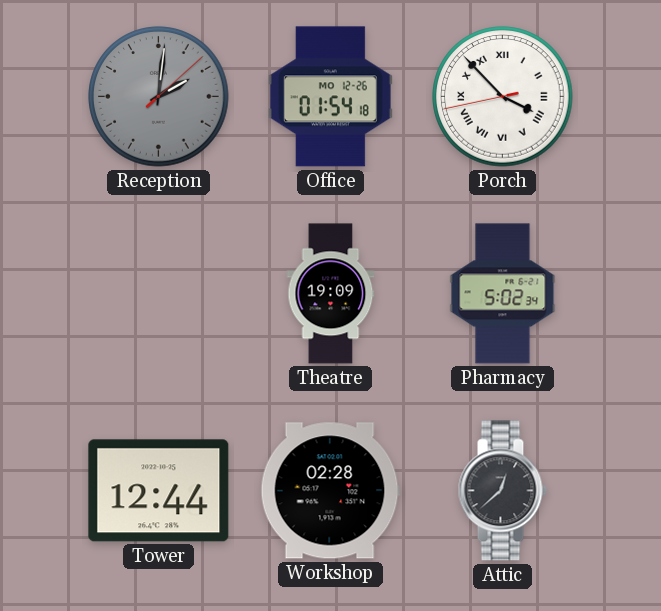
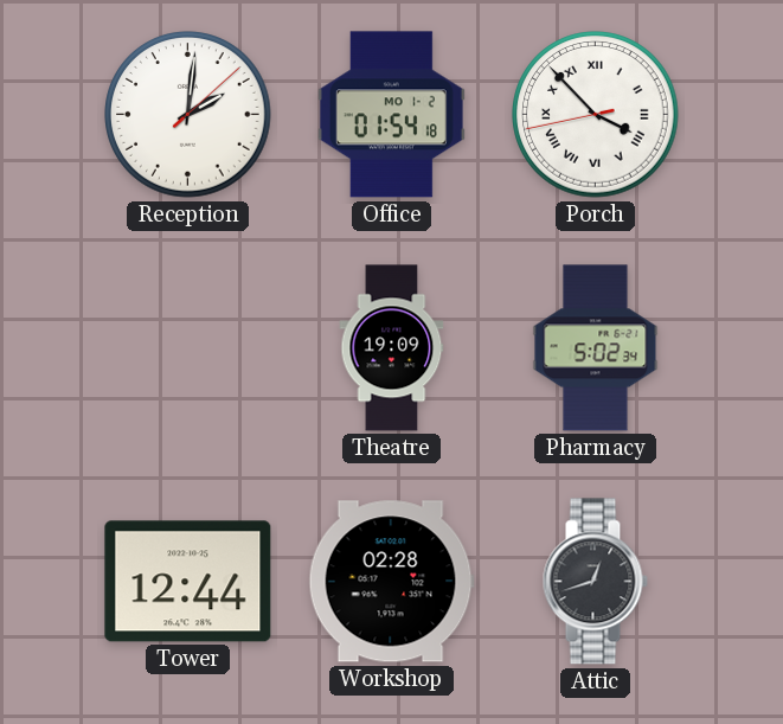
Reception dial: grey -> white (188, 115)
Office date: MO 12-26 -> MO 1-2 (391, 115)
Attic: 12:38 -> 12:42 (595, 582)
